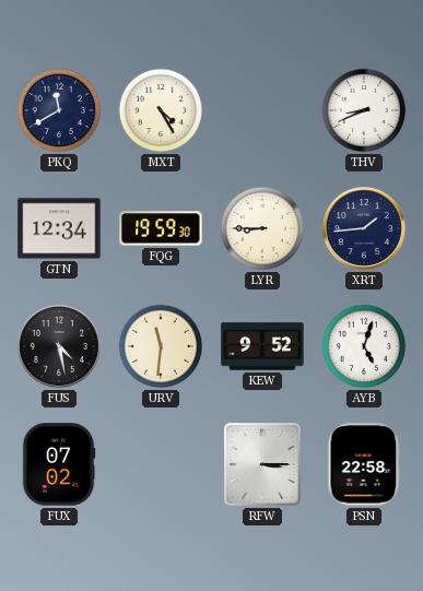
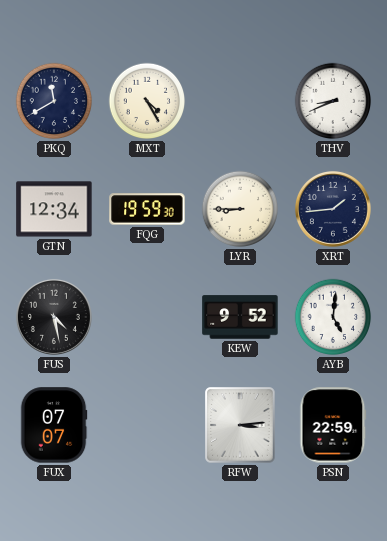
URV: 11:31 -> none (161, 346)
AYB: 5:03 -> 5:01 (333, 317)
FUX: 07:02 -> 07:07 (54, 425)
RFW: 3:15 -> 3:14 (240, 425)
PSN: 22:58 -> 22:59 (333, 425)
